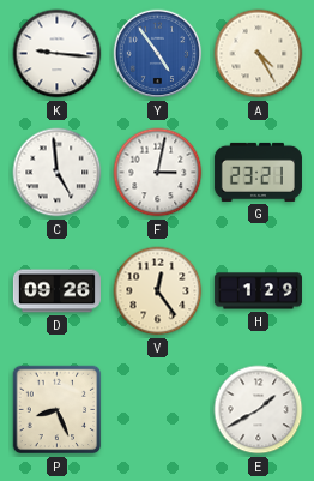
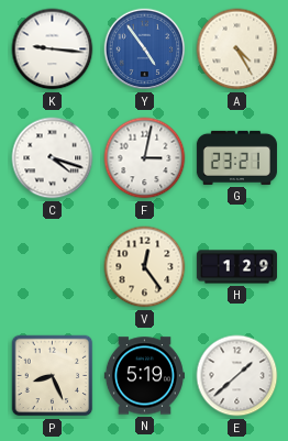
C: 4:59 -> 4:18 (53, 158)
D: 09:26 -> none (56, 291)
N: none -> 5:19 (144, 376)
E: 1:40 -> 1:38 (237, 376)
